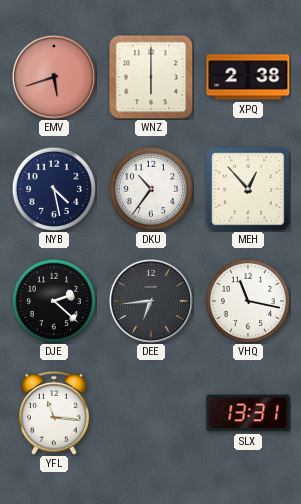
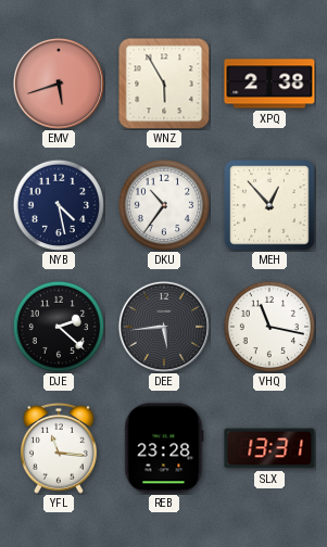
WNZ: 6:00 -> 5:55 (164, 84)
DEE: 6:44 -> 5:44 (164, 327)
REB: none -> 23:28 (164, 448)
